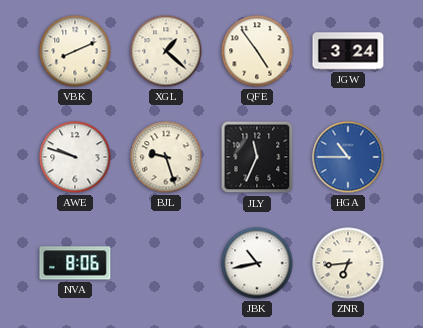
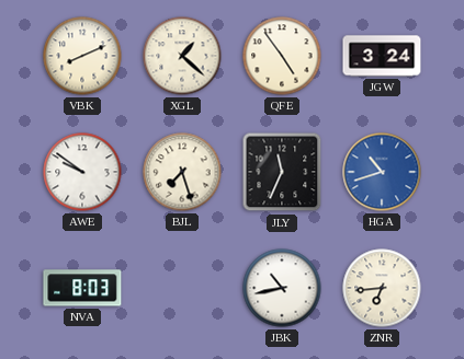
AWE: 9:48 -> 9:51 (82, 172)
BJL: 9:27 -> 7:27 (182, 172)
HGA: 10:45 -> 10:42 (382, 172)
NVA: 8:06 -> 8:03 (82, 288)
